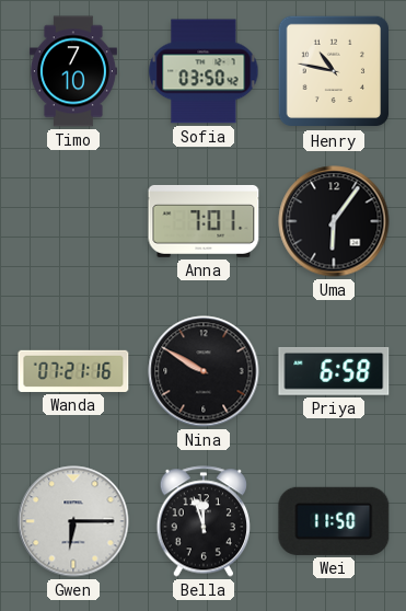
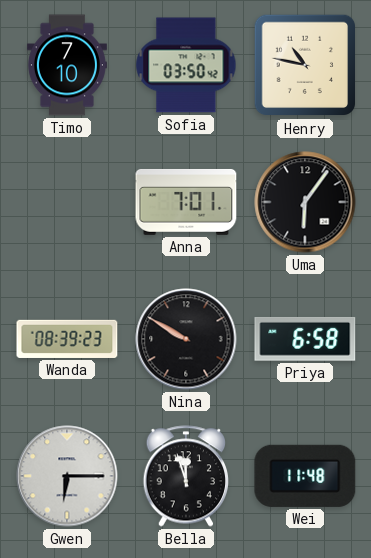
Wanda: 07:21 -> 08:39 (67, 339)
Wei: 11:50 -> 11:48 (305, 476)
